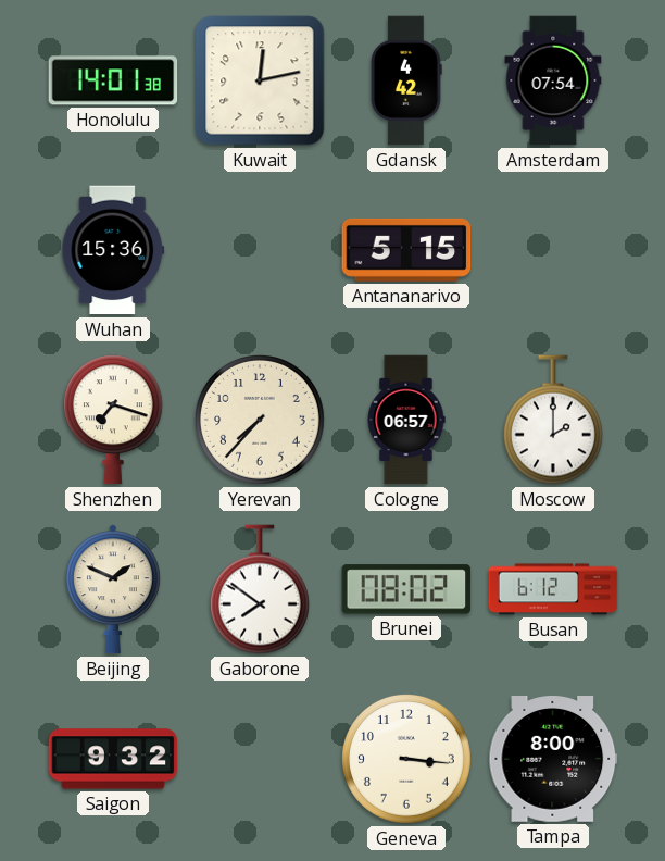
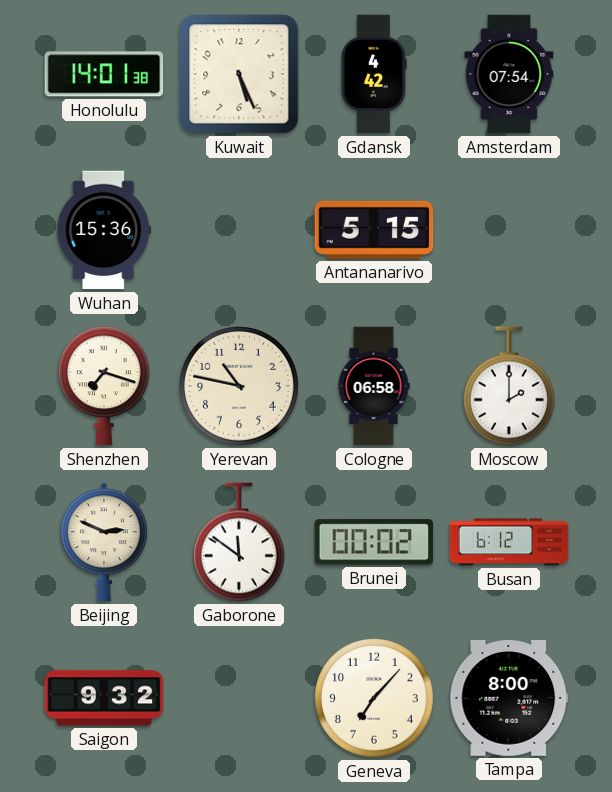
Kuwait: 12:13 -> 5:26 (239, 74)
Yerevan: 7:37 -> 10:47 (240, 387)
Cologne: 06:57 -> 06:58 (374, 386)
Beijing: 1:49 -> 2:49 (104, 542)
Gaborone: 7:51 -> 11:51 (239, 542)
Brunei: 08:02 -> 00:02 (374, 542)
Geneva: 3:16 -> 7:07 (375, 699)
